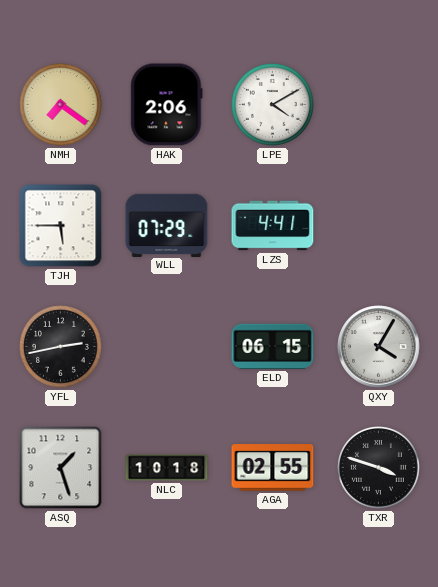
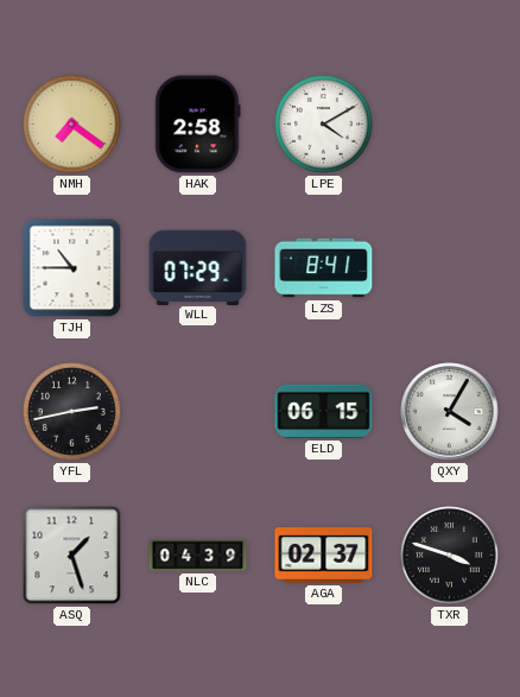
HAK: 2:06 -> 2:58 (198, 125)
TJH: 5:45 -> 10:45 (72, 268)
LZS: 4:41 -> 8:41 (324, 268)
NLC: 10:18 -> 04:39 (198, 556)
AGA: 02:55 -> 02:37 (324, 556)
